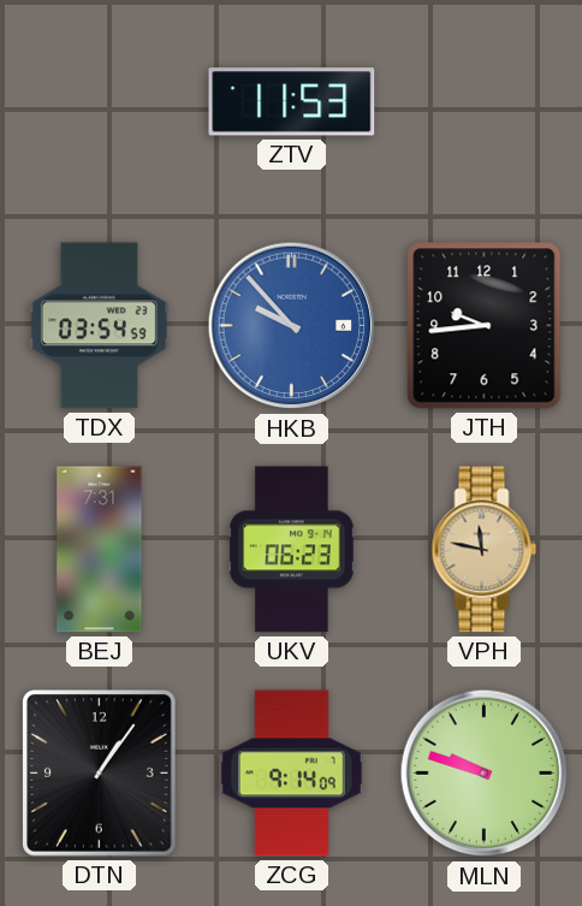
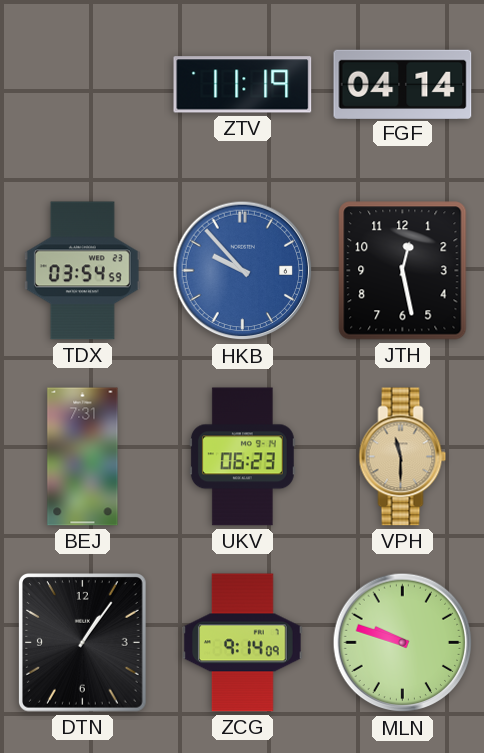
ZTV: 11:53 -> 11:19 (243, 85)
FGF: none -> 04:14 (403, 84)
JTH: 9:44 -> 12:28 (403, 271)
VPH: 11:47 -> 11:30 (403, 457)
